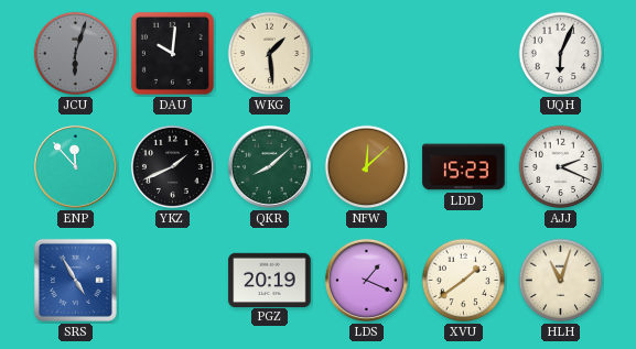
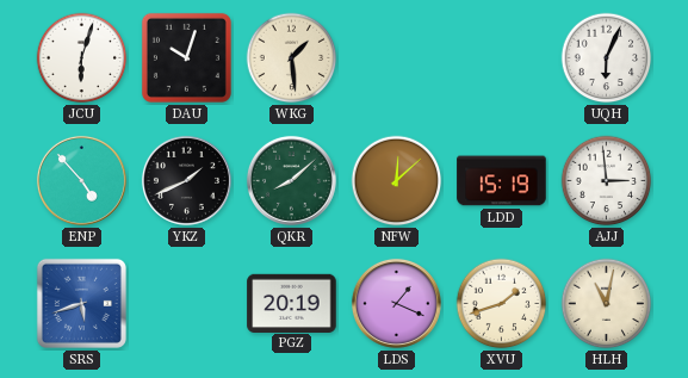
JCU dial: grey -> white (82, 58)
DAU: 10:01 -> 10:03 (186, 57)
ENP: 11:53 -> 4:53 (81, 180)
LDD: 15:23 -> 15:19 (502, 181)
AJJ: 2:19 -> 2:59 (607, 181)
SRS: 4:55 -> 5:42 (81, 303)
XVU: 1:39 -> 1:42 (502, 304)
HLH: 11:03 -> 11:02 (607, 304)
